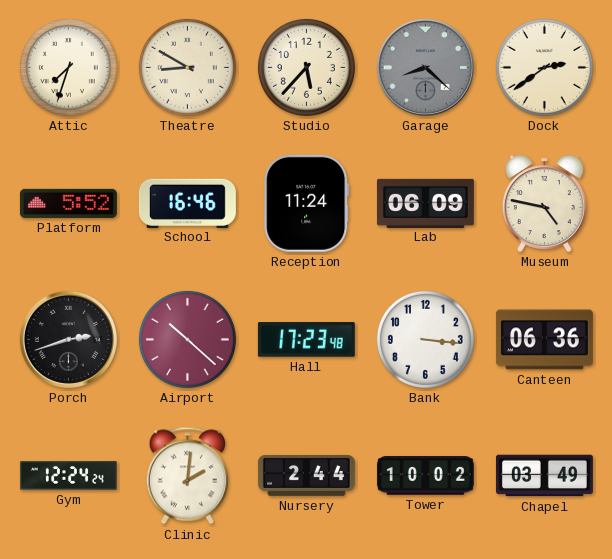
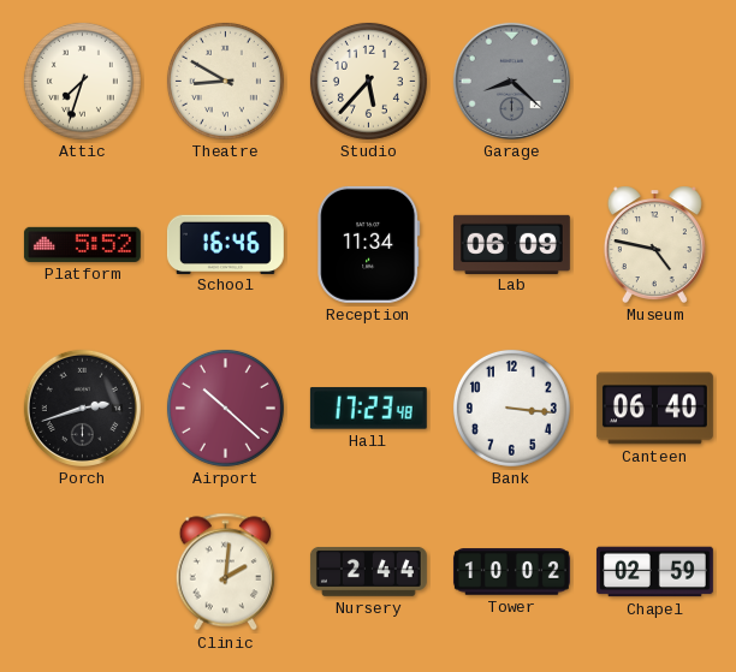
Dock: 2:39 -> none (544, 67)
Reception: 11:24 -> 11:34 (369, 244)
Canteen: 06:36 -> 06:40 (654, 409)
Gym: 12:24 -> none (68, 476)
Chapel: 03:49 -> 02:59 (654, 572)
